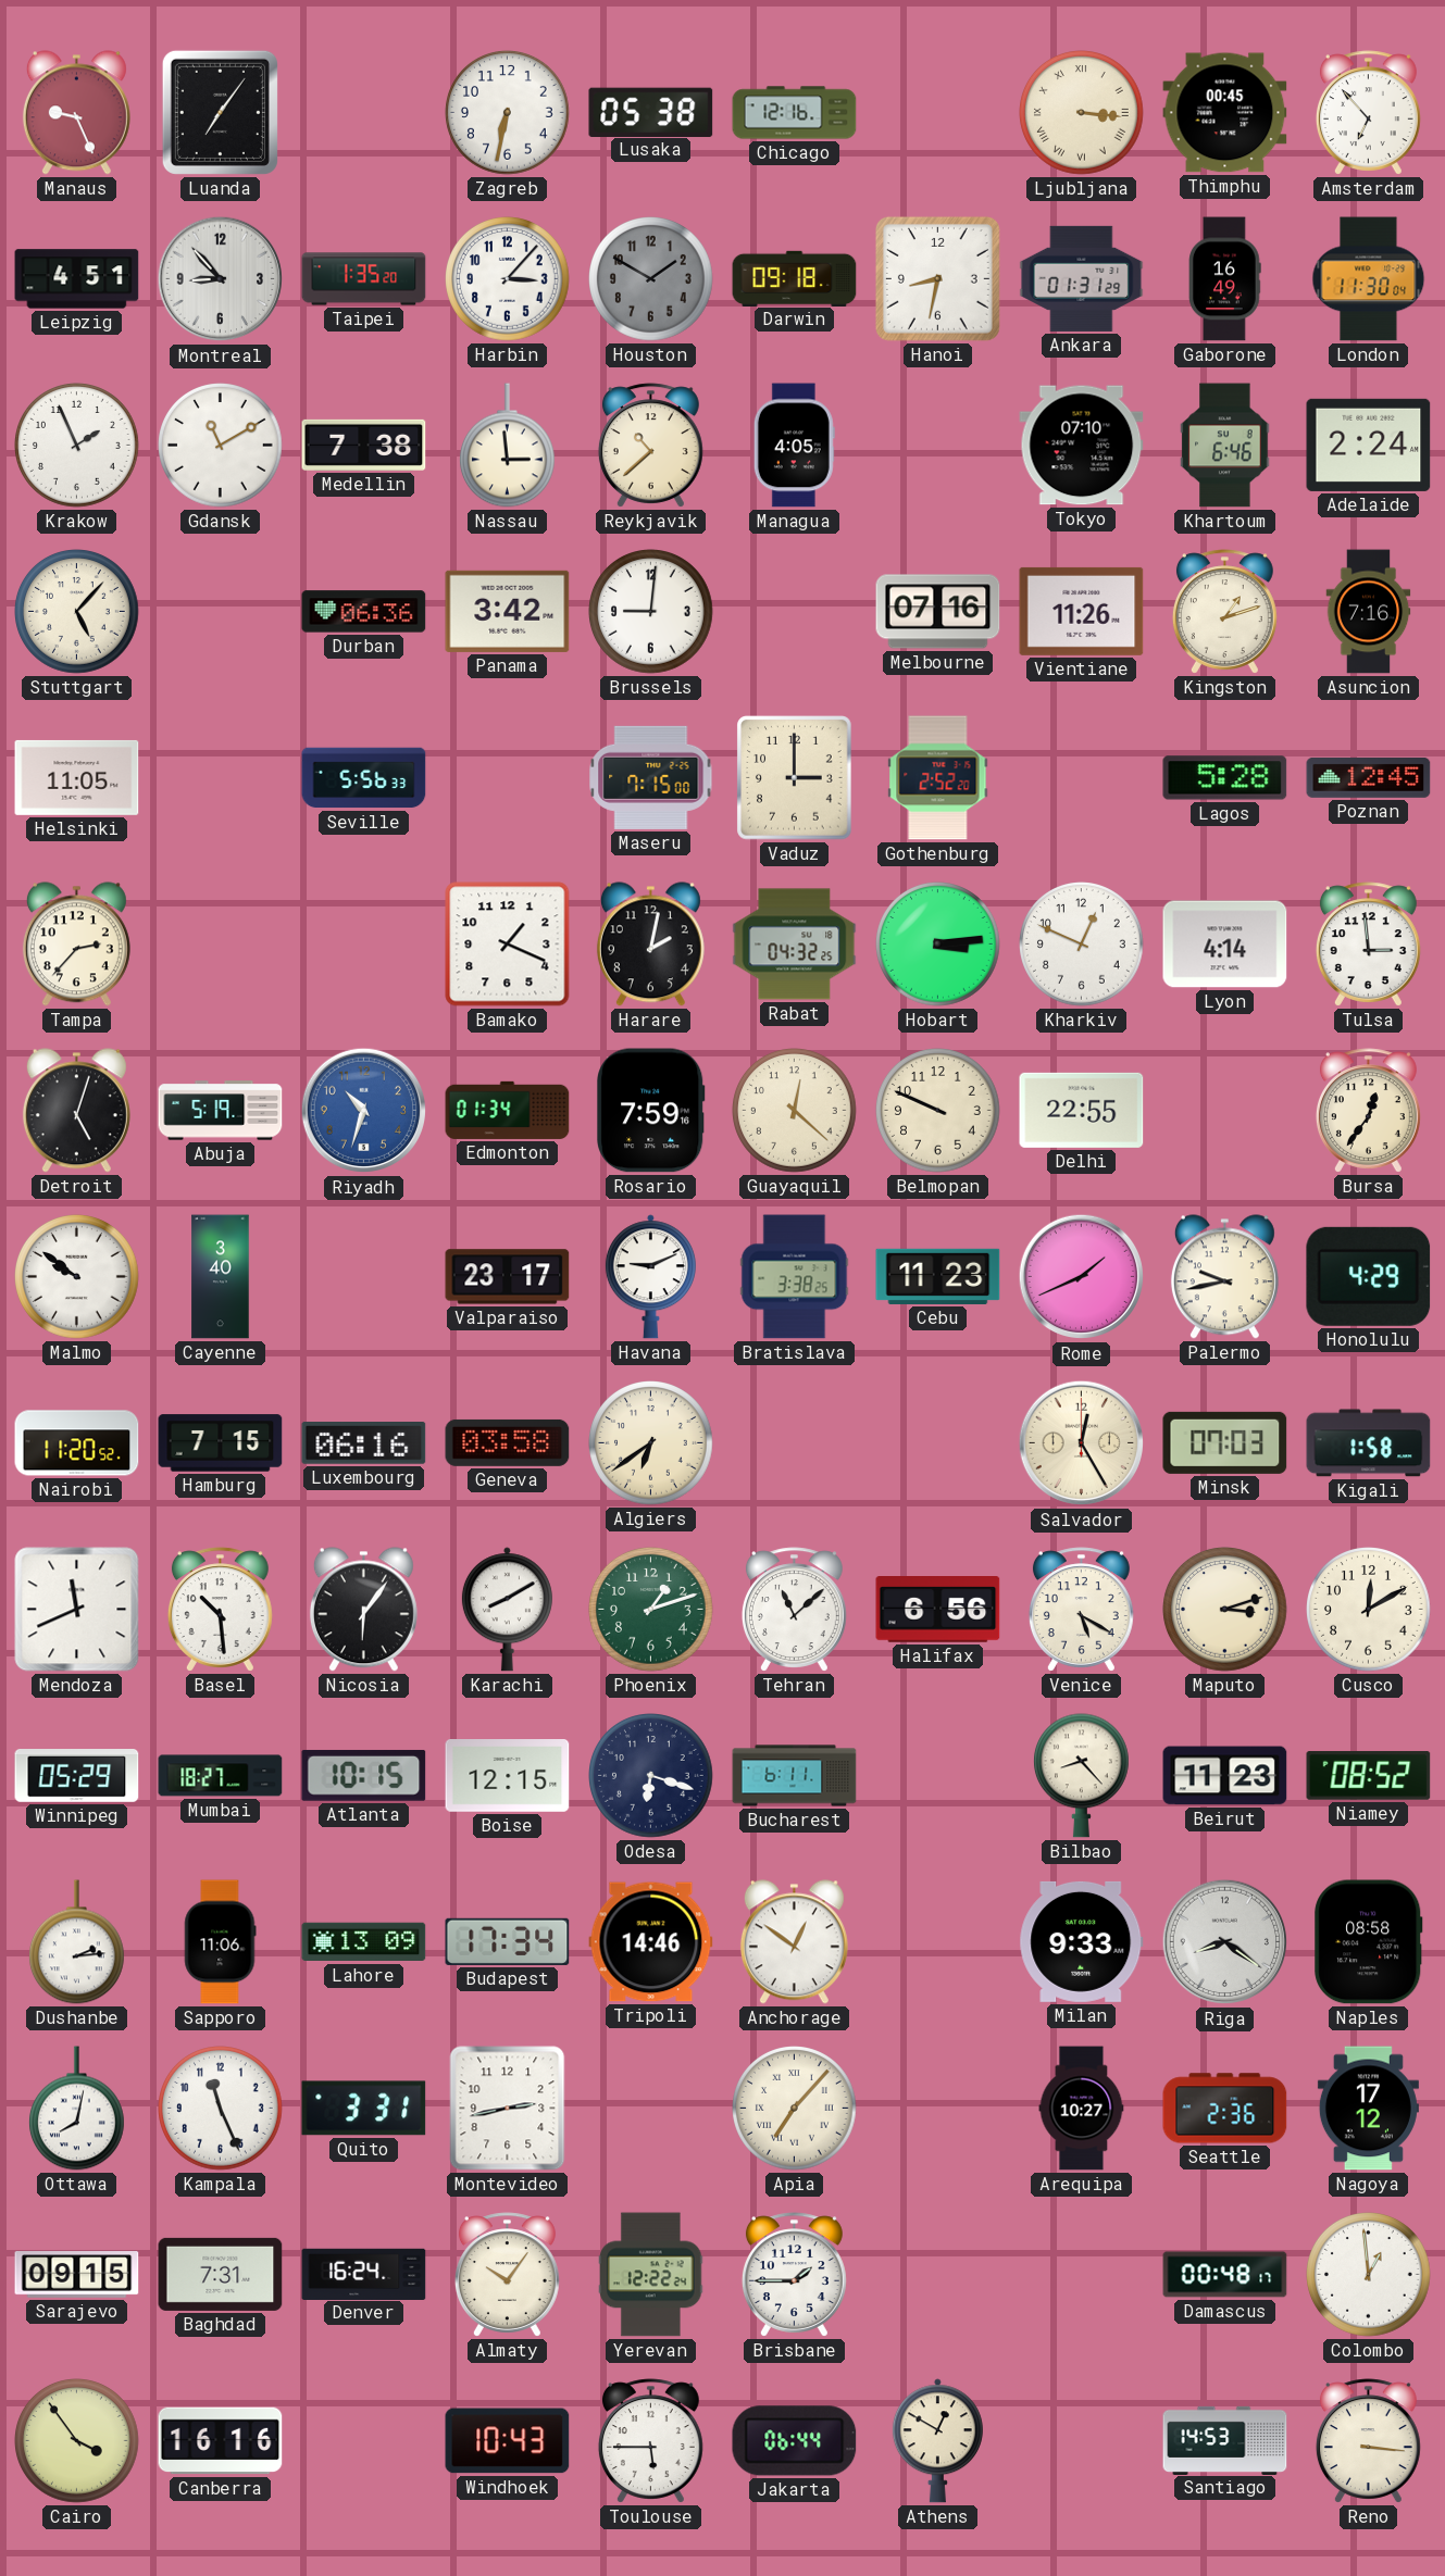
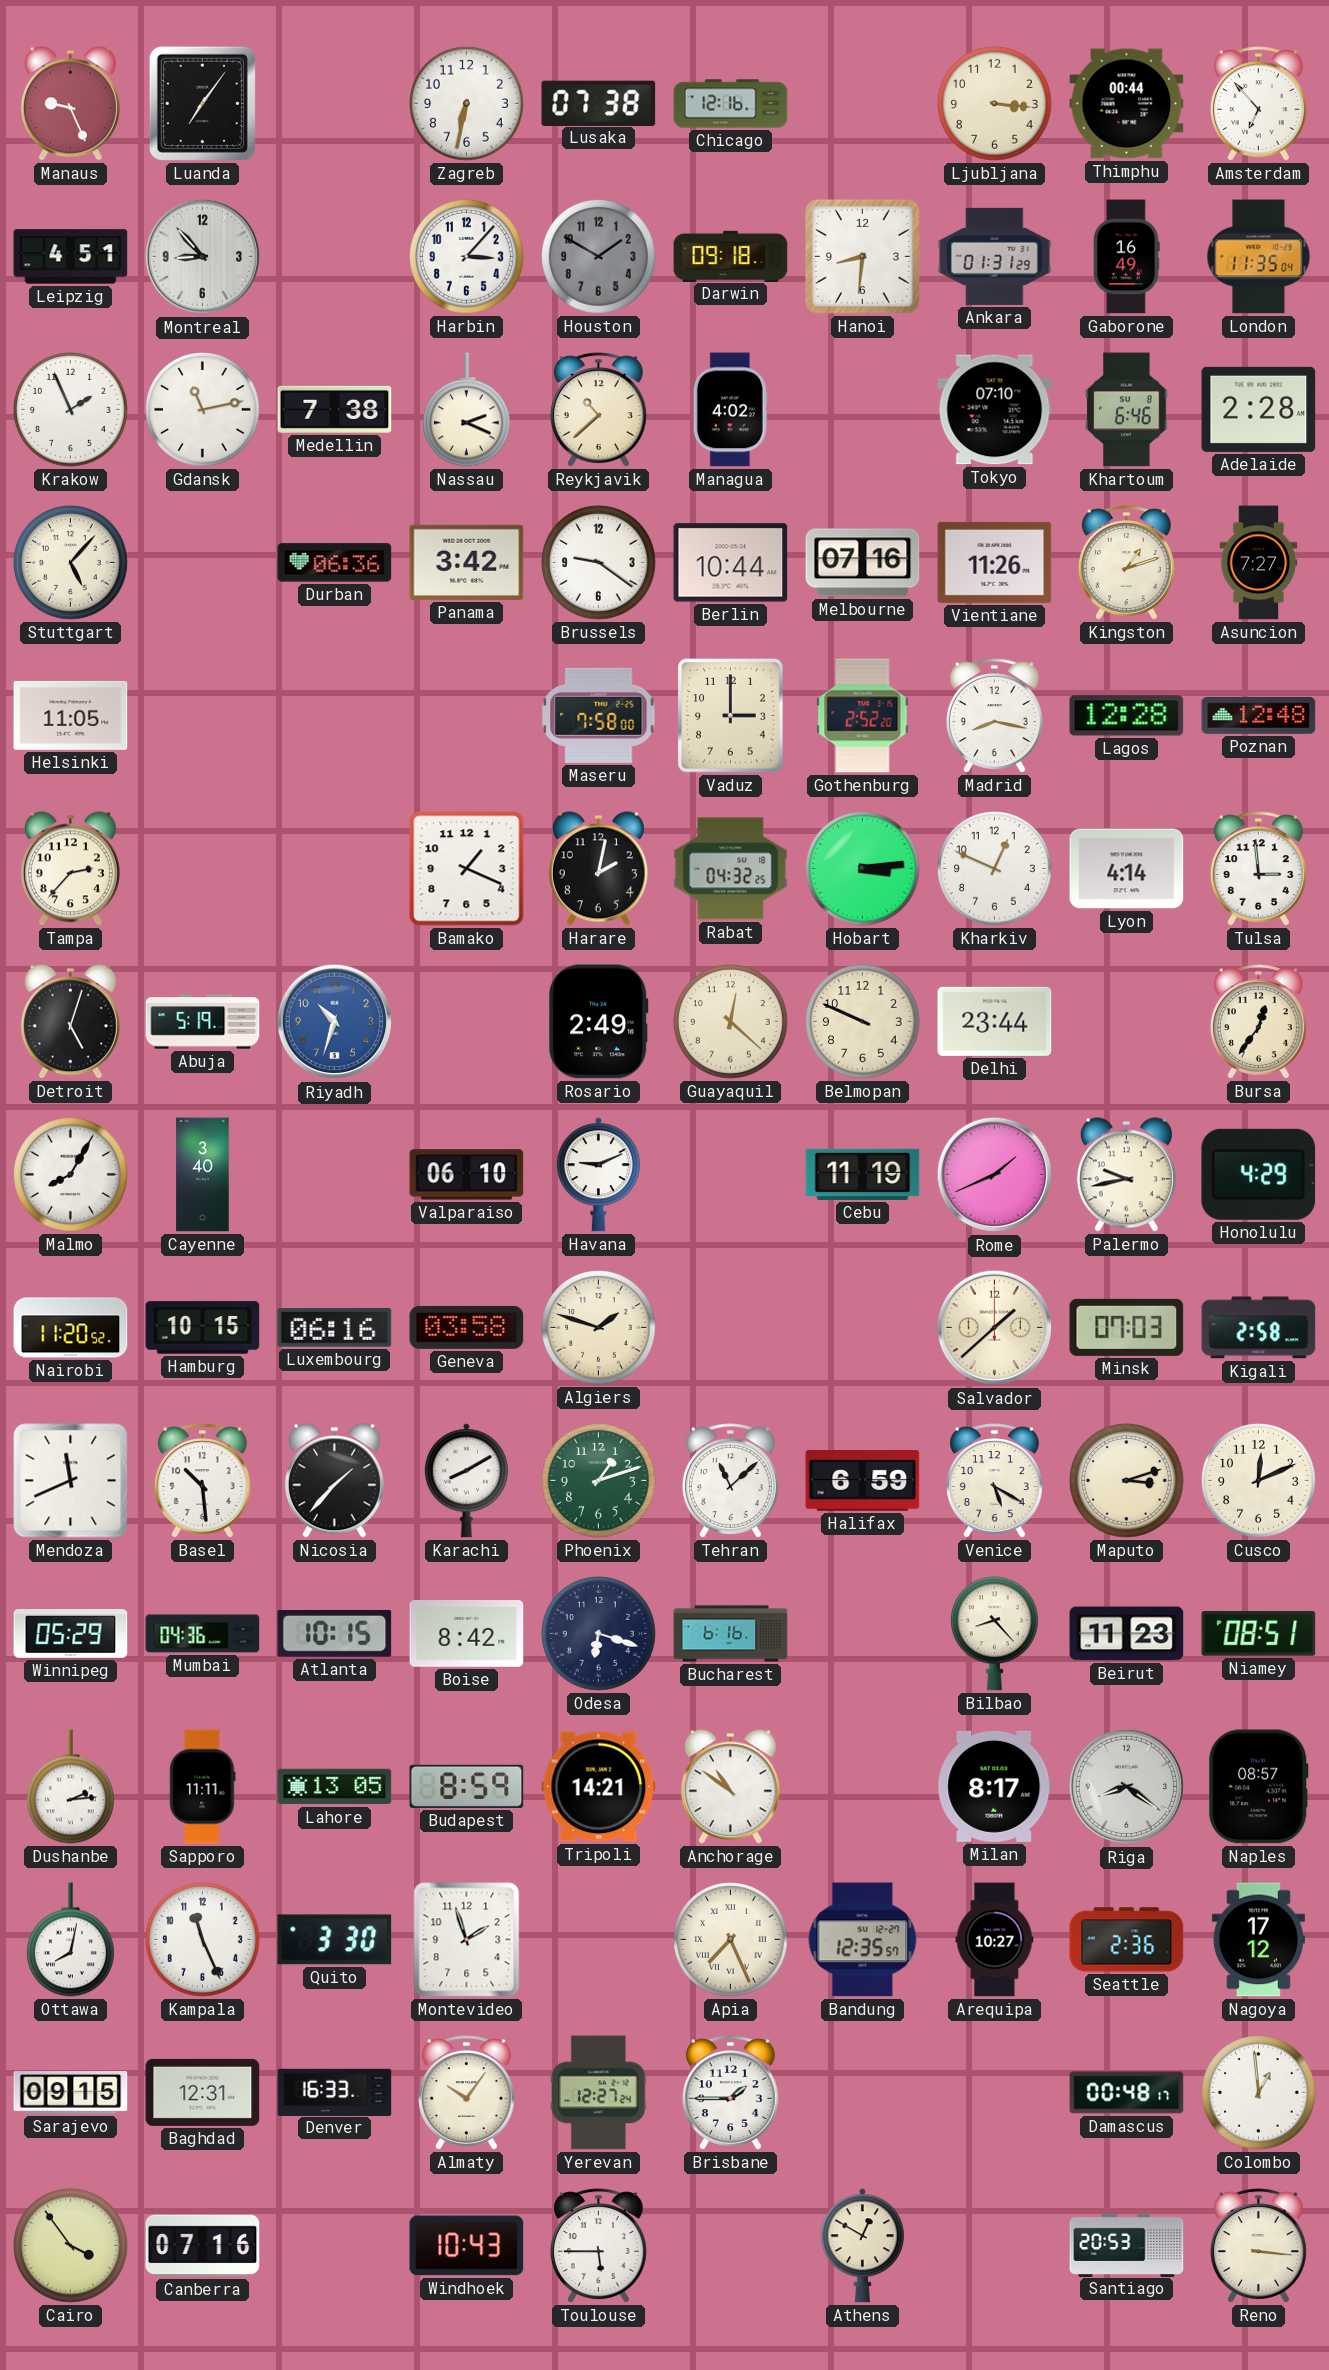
Lusaka: 05:38 -> 07:38 (599, 103)
Ljubljana numerals: Roman -> Arabic (995, 104)
Thimphu: 00:45 -> 00:44 (1127, 104)
Taipei: 1:35 -> none (364, 279)
Hanoi: 8:32 -> 8:31 (862, 256)
London: 11:30 -> 11:35 (1259, 257)
Gdansk: 11:10 -> 11:13 (203, 410)
Nassau: 2:59 -> 2:19 (466, 410)
Managua: 4:05 -> 4:02 (730, 410)
Adelaide: 2:24 -> 2:28 (1259, 409)
Brussels: 9:01 -> 9:21 (599, 563)
Berlin: none -> 10:44 (731, 563)
Asuncion: 7:16 -> 7:27 (1259, 563)
Seville: 5:56 -> none (364, 778)
Maseru: 7:15 -> 7:58 (599, 715)
Madrid: none -> 8:17 (994, 716)
Lagos: 5:28 -> 12:28 (1127, 716)
Poznan: 12:45 -> 12:48 (1259, 715)
Edmonton: 01:34 -> none (508, 1110)
Rosario: 7:59 -> 2:49 (599, 1022)
Delhi: 22:55 -> 23:44 (995, 1021)
Malmo: 9:51 -> 8:05 (71, 1175)
Valparaiso: 23:17 -> 06:10 (467, 1175)
Bratislava: 3:38 -> none (795, 1277)
Cebu: 11:23 -> 11:19 (863, 1174)
Hamburg: 7:15 -> 10:15 (203, 1328)
Algiers: 6:39 -> 1:48 (599, 1328)
Salvador: 12:25 -> 1:38 (995, 1328)
Kigali: 1:58 -> 2:58 (1259, 1328)
Nicosia: 6:06 -> 1:37 (334, 1481)
Halifax: 6:56 -> 6:59 (863, 1481)
Cusco: 12:10 -> 12:11 (1259, 1481)
Mumbai: 18:27 -> 04:36 (203, 1634)
Boise: 12:15 -> 8:42 (467, 1634)
Bucharest: 6:11 -> 6:16 (731, 1634)
Niamey: 08:52 -> 08:51 (1259, 1634)
Sapporo: 11:06 -> 11:11 (203, 1787)
Lahore: 13:09 -> 13:05 (335, 1787)
Budapest: 17:34 -> 8:59 (467, 1786)
Tripoli: 14:46 -> 14:21 (599, 1787)
Anchorage: 12:51 -> 10:51 (730, 1787)
Milan: 9:33 -> 8:17 (995, 1786)
Naples: 08:58 -> 08:57 (1259, 1787)
Quito: 3:31 -> 3:30 (335, 1940)
Montevideo: 2:43 -> 1:57 (467, 1940)
Apia: 7:07 -> 7:26 (731, 1940)
Bandung: none -> 12:35 (863, 1940)
Baghdad: 7:31 -> 12:31 (203, 2092)
Denver: 16:24 -> 16:33 (335, 2092)
Yerevan: 12:22 -> 12:27 (599, 2093)
Canberra: 16:16 -> 07:16 (203, 2246)
Jakarta: 06:44 -> none (795, 2441)
Santiago: 14:53 -> 20:53 (1127, 2245)
